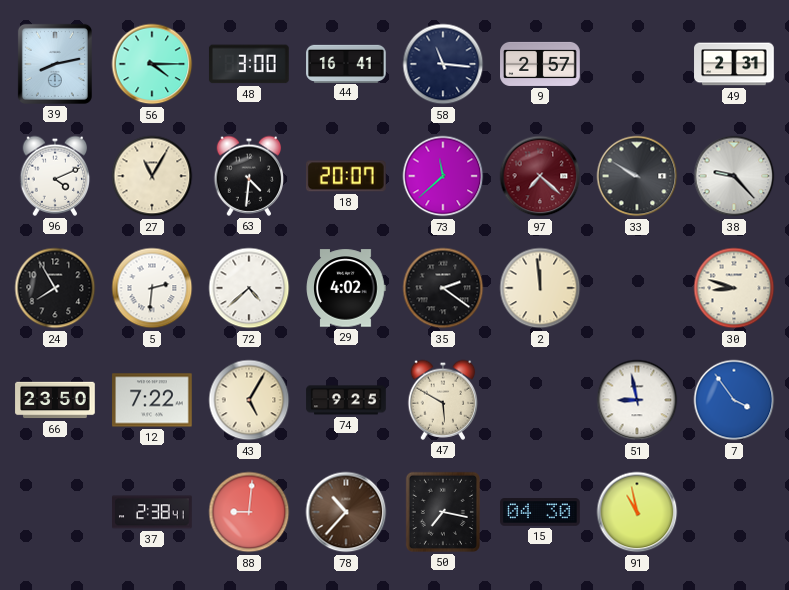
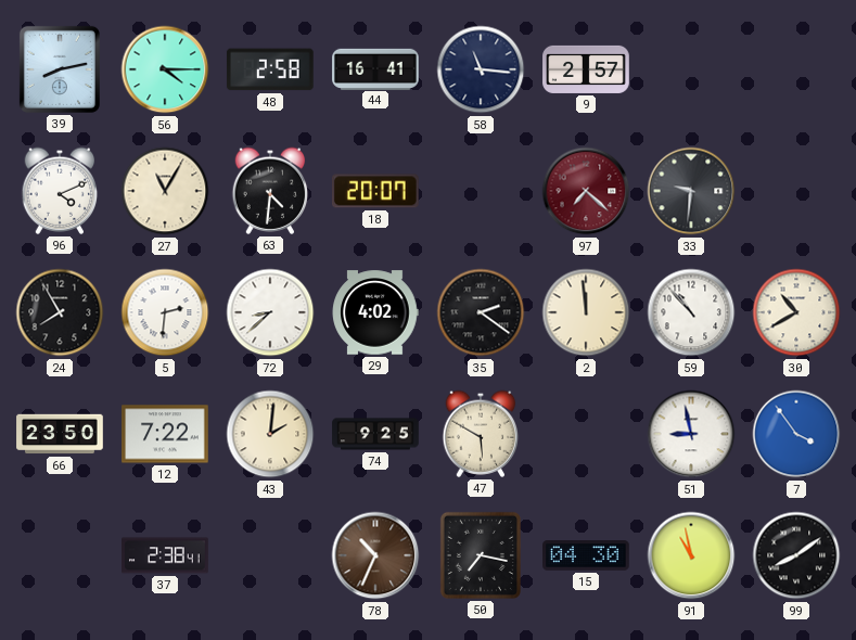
48: 3:00 -> 2:58 (270, 69)
49: 2:31 -> none (734, 64)
73: 11:38 -> none (443, 176)
33: 9:50 -> 9:31 (691, 191)
38: 9:23 -> none (734, 176)
72: 4:38 -> 8:38 (270, 312)
59: none -> 10:53 (691, 312)
30: 8:48 -> 10:40 (796, 312)
43: 5:05 -> 2:01 (270, 434)
88: 9:01 -> none (249, 512)
78: 10:37 -> 10:34 (375, 555)
99: none -> 8:09 (796, 555)
